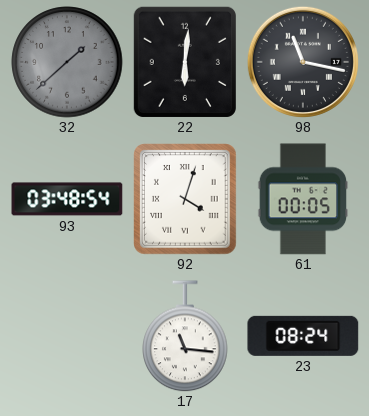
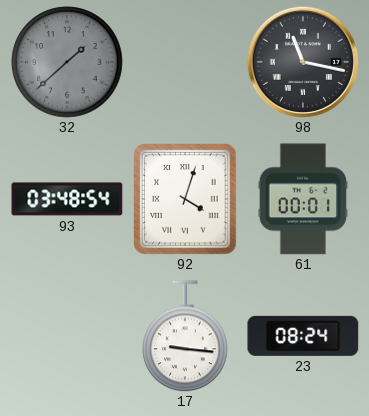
22: 6:01 -> none (185, 61)
61: 00:05 -> 00:01 (303, 199)
17: 11:16 -> 9:16 (185, 336)
